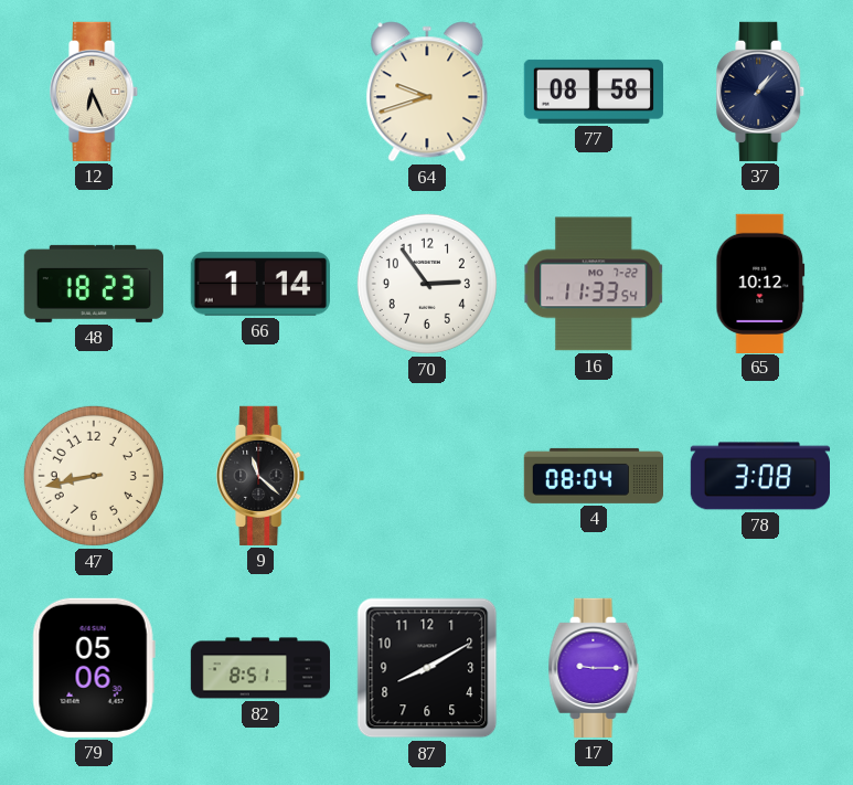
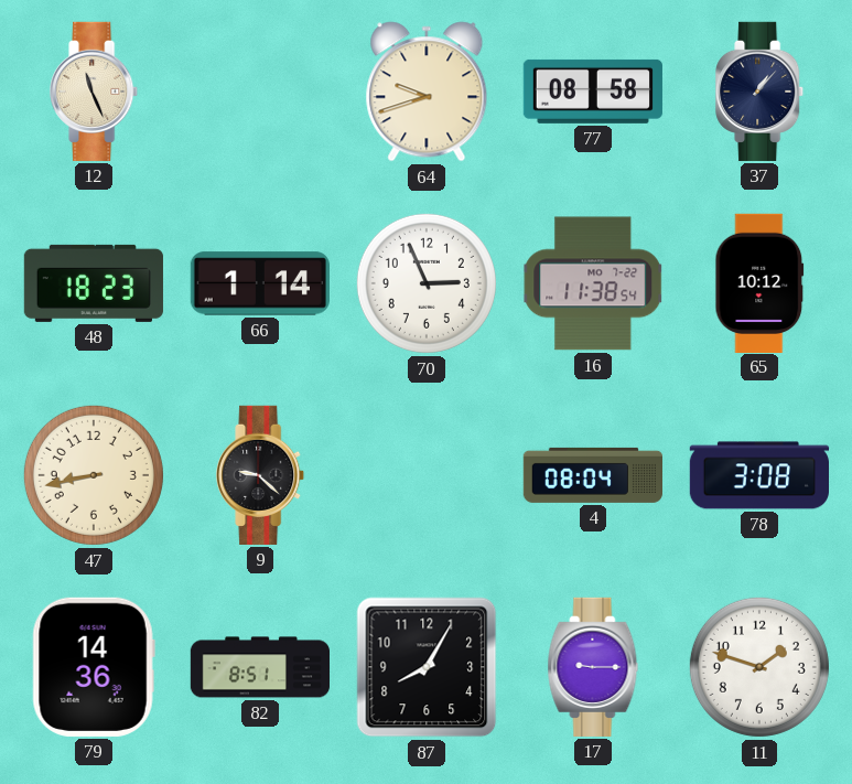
12: 6:26 -> 11:26 (95, 92)
70: 2:54 -> 2:56 (427, 283)
16: 11:33 -> 11:38 (593, 283)
9: 11:22 -> 9:22 (261, 475)
79: 05:06 -> 14:36 (94, 667)
87: 8:10 -> 8:05 (427, 667)
11: none -> 1:48 (759, 667)
